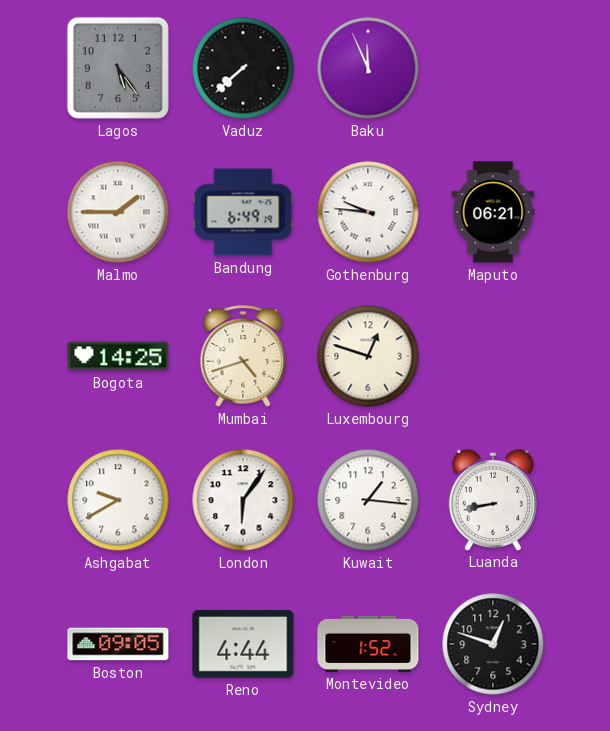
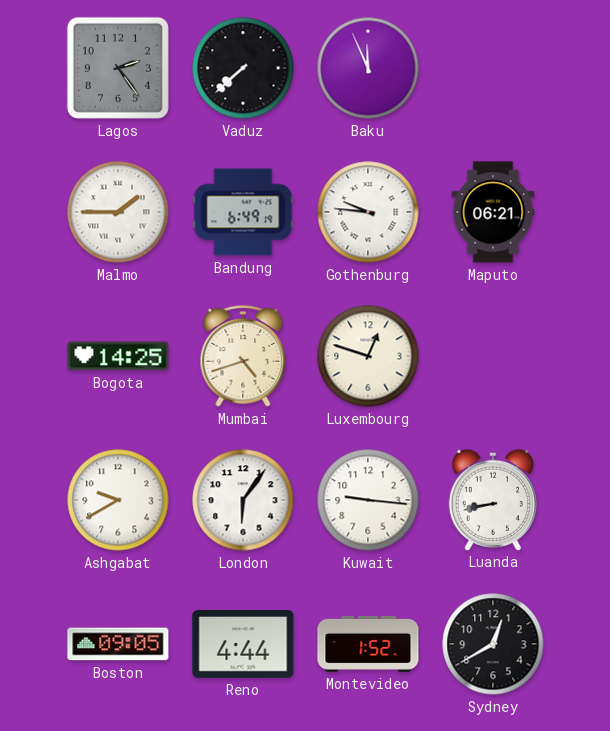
Lagos: 5:24 -> 2:24 (118, 68)
Kuwait: 1:16 -> 9:16 (368, 500)
Sydney: 12:48 -> 12:40 (493, 644)
